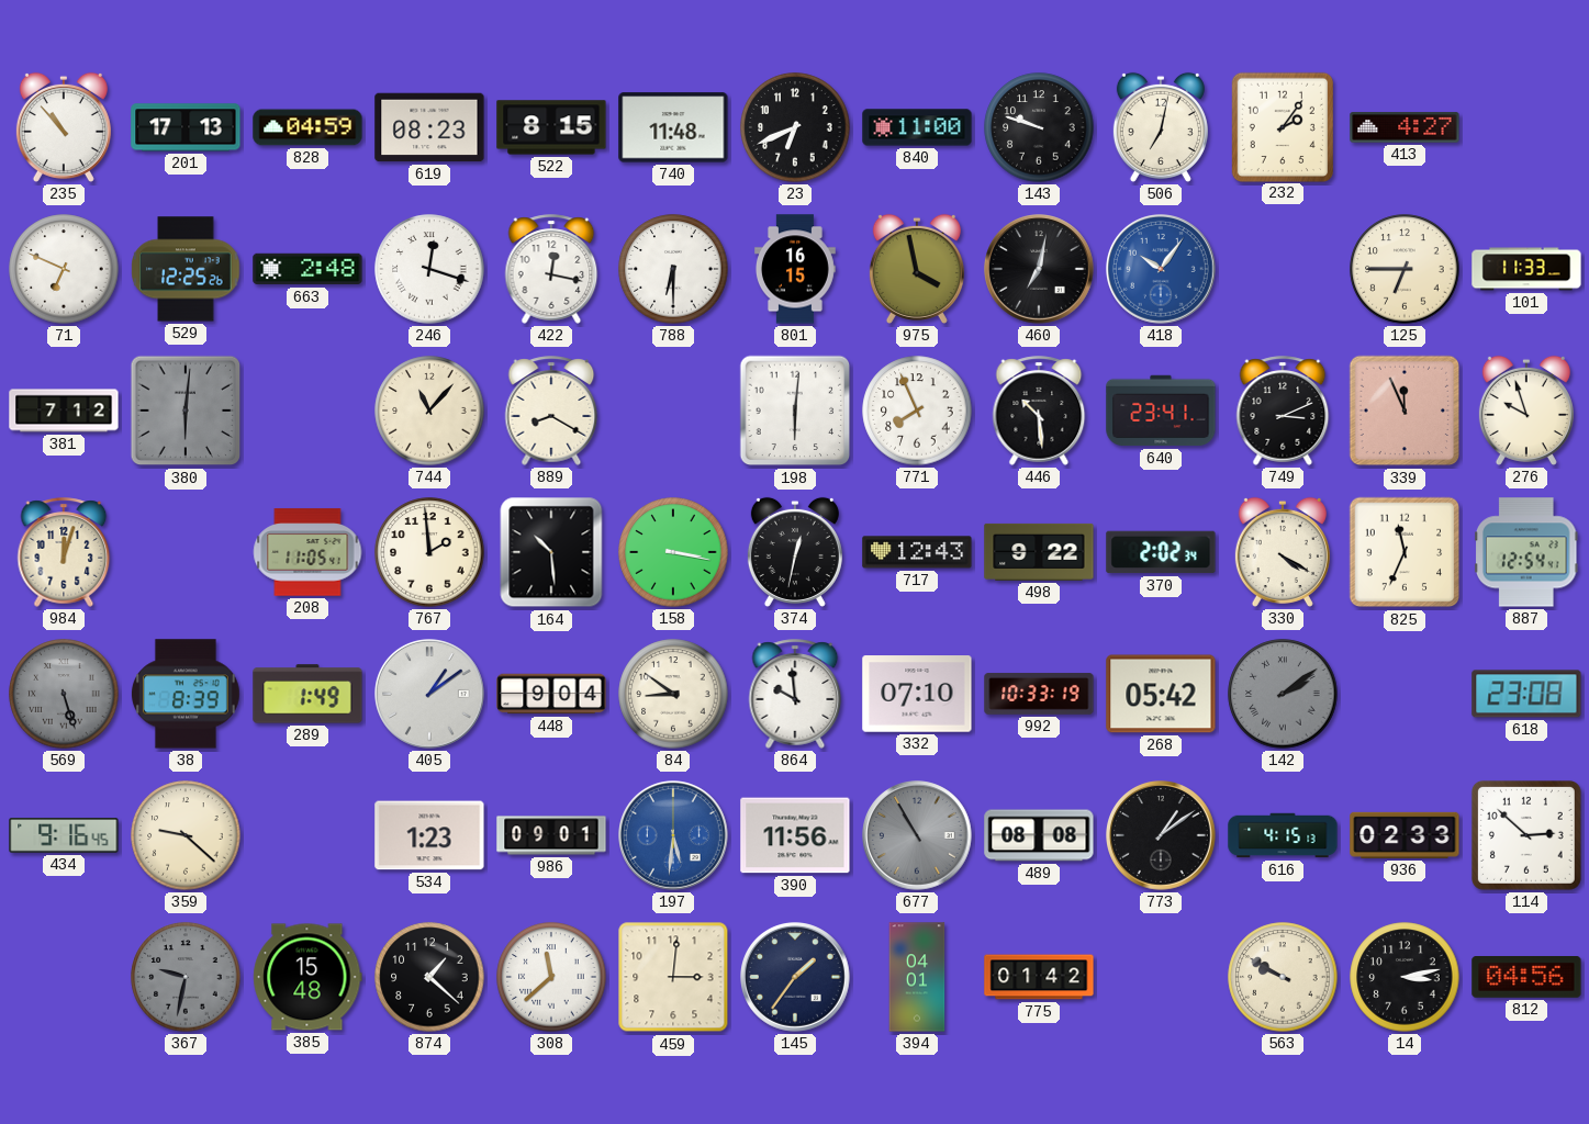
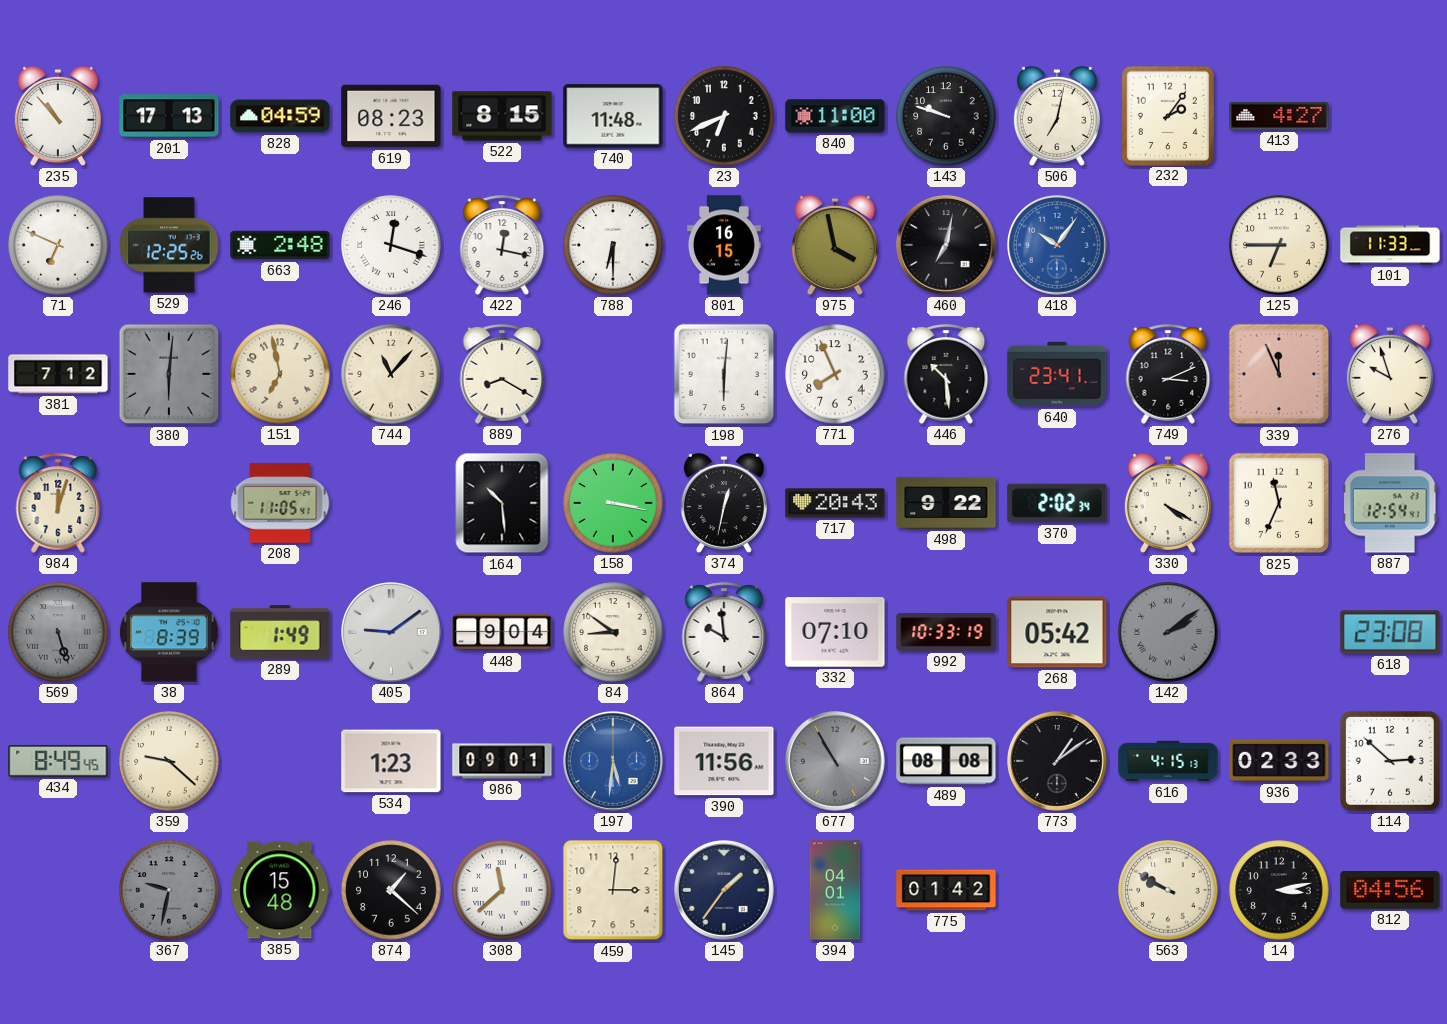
151: none -> 6:58 (280, 374)
767: 1:59 -> none (429, 552)
717: 12:43 -> 20:43 (835, 503)
405: 1:09 -> 9:09 (392, 633)
434: 9:16 -> 8:49 (58, 762)
